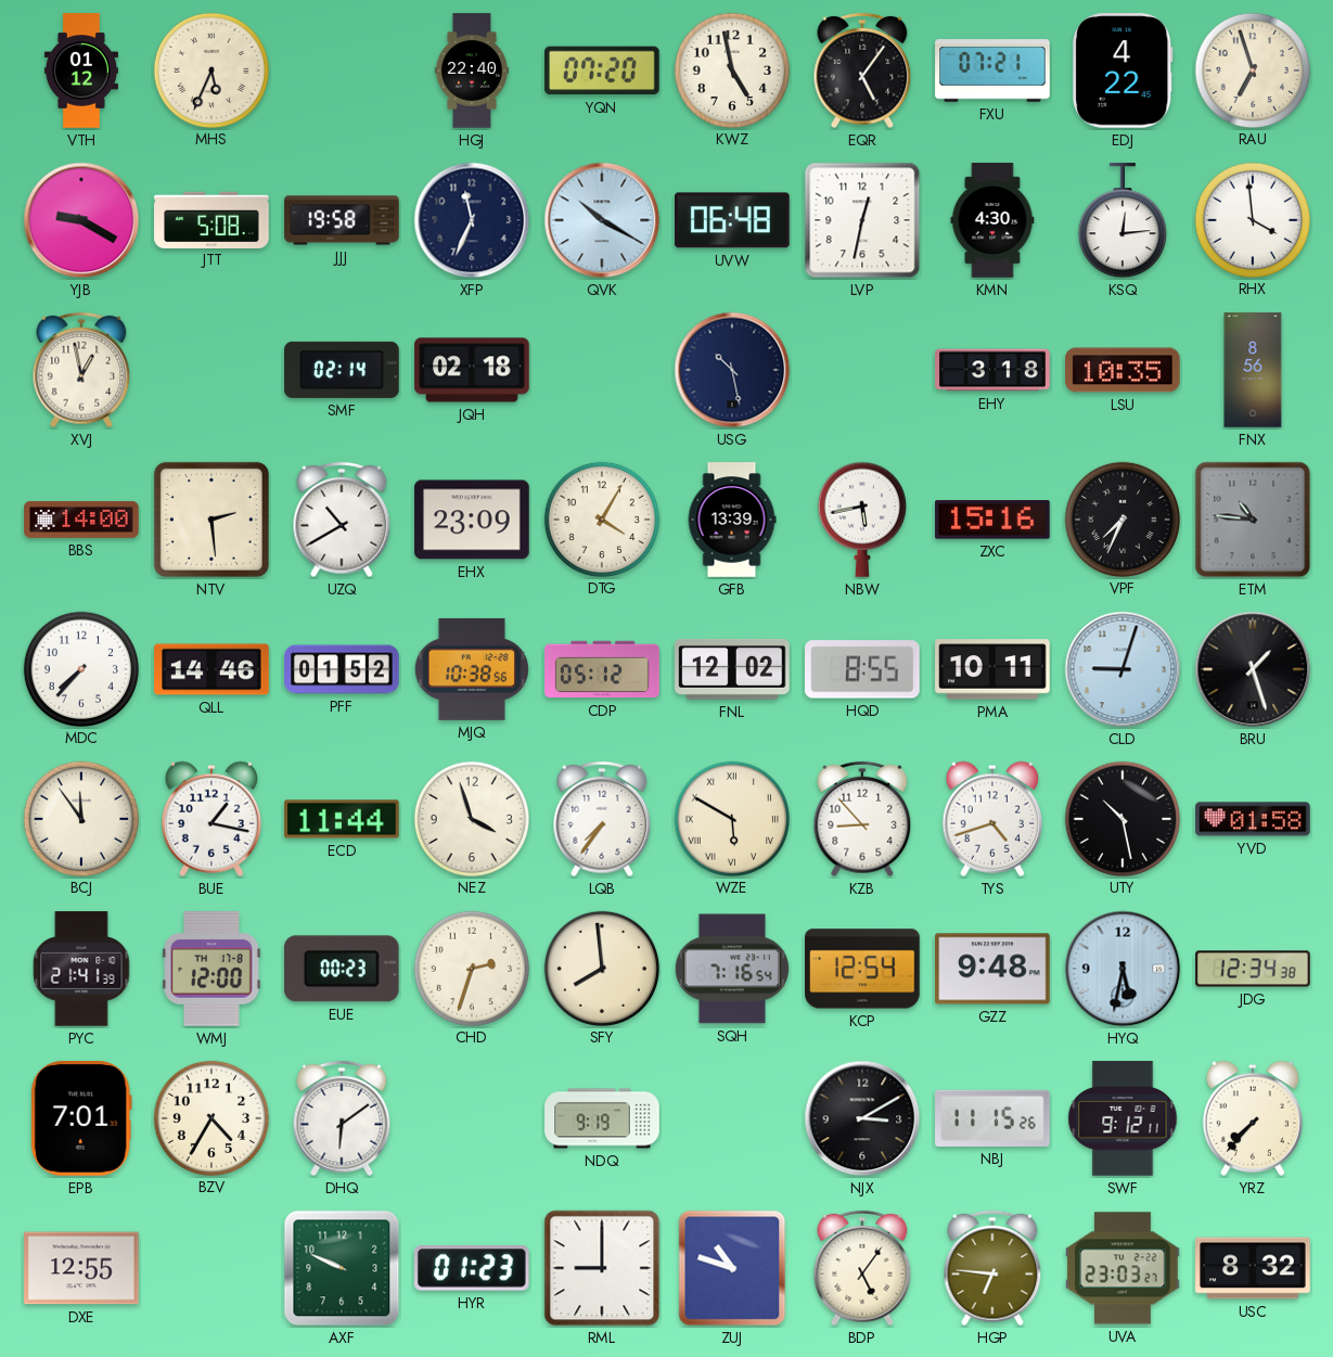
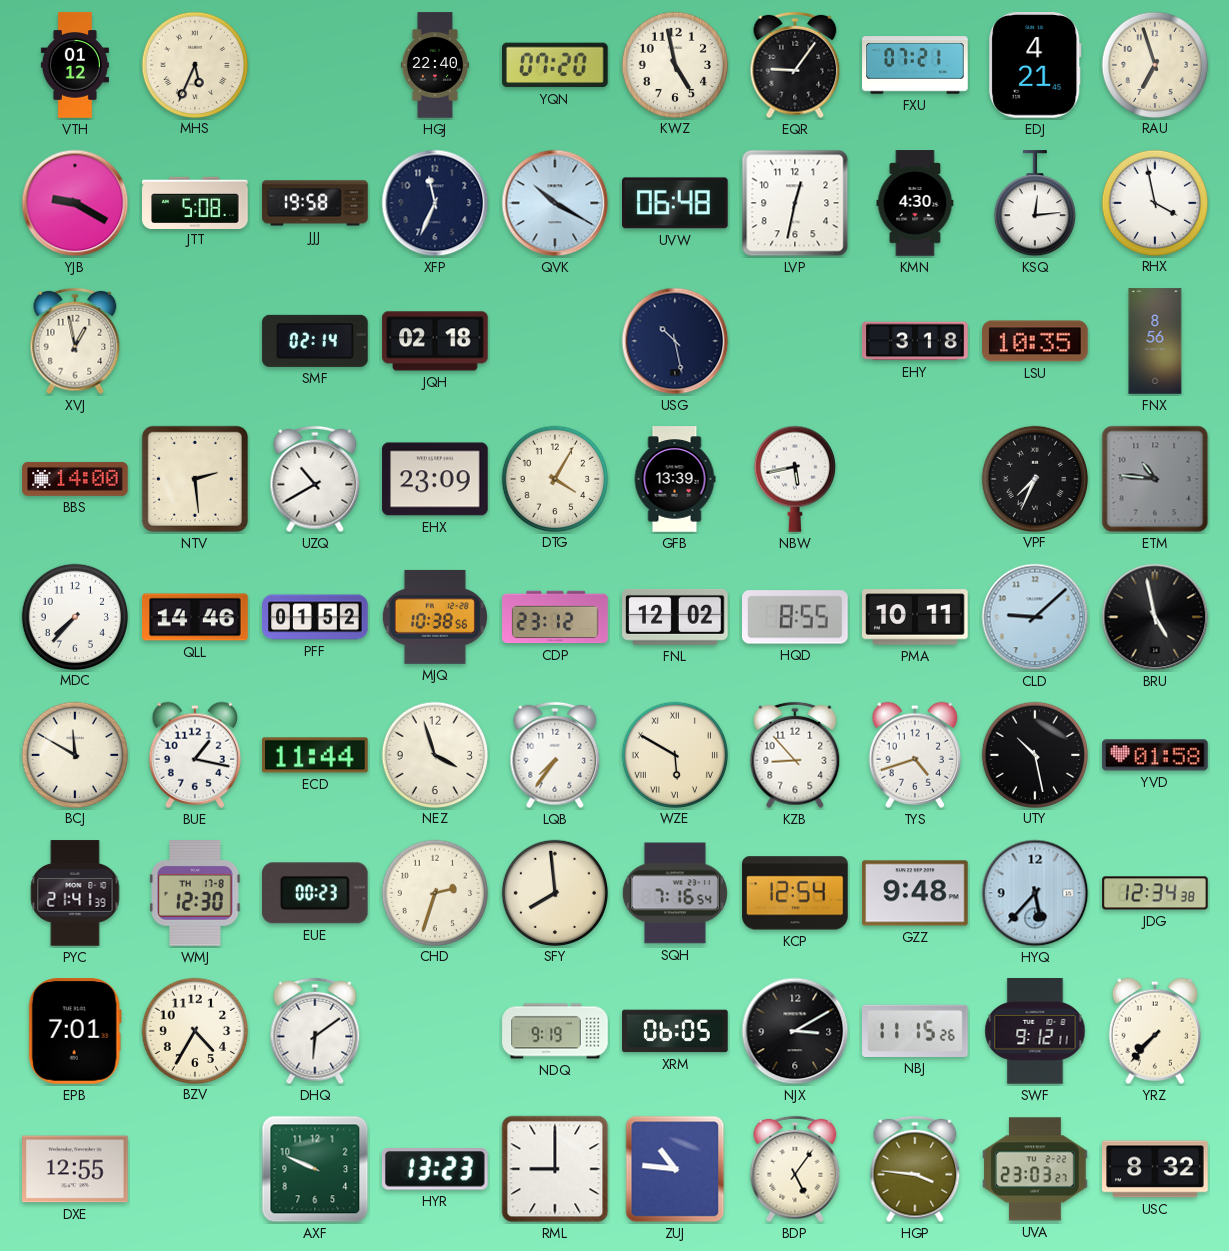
EQR: 5:06 -> 9:06 (795, 65)
EDJ: 4:22 -> 4:21 (1035, 65)
RHX: 3:59 -> 3:58 (1154, 202)
ZXC: 15:16 -> none (994, 520)
CDP: 05:12 -> 23:12 (555, 617)
CLD: 9:03 -> 9:08 (1035, 617)
BRU: 1:27 -> 4:58 (1155, 617)
BCJ: 11:54 -> 11:50 (74, 754)
WMJ: 12:00 -> 12:30 (195, 894)
HYQ: 5:32 -> 5:37 (1035, 893)
XRM: none -> 06:05 (675, 1031)
HYR: 01:23 -> 13:23 (435, 1169)
ZUJ: 10:48 -> 10:46 (675, 1169)
HGP: 6:46 -> 3:46 (915, 1169)
